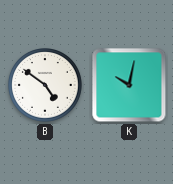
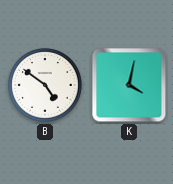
K: 10:02 -> 4:02 (129, 85)
